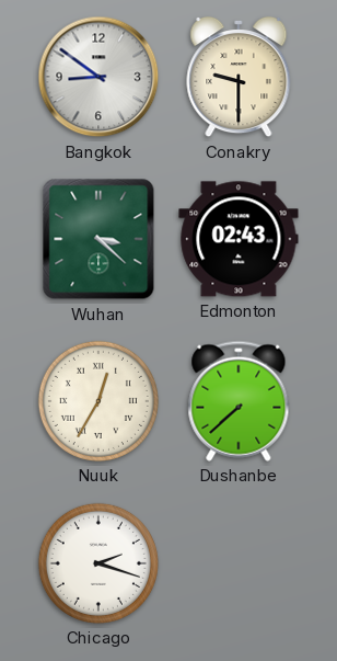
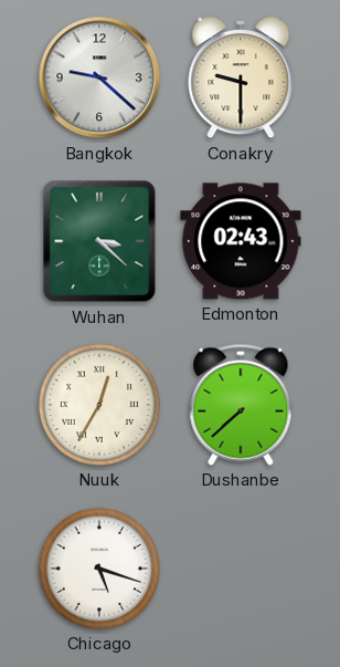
Bangkok: 8:51 -> 9:22 (99, 77)
Chicago: 2:18 -> 5:18 (99, 569)
